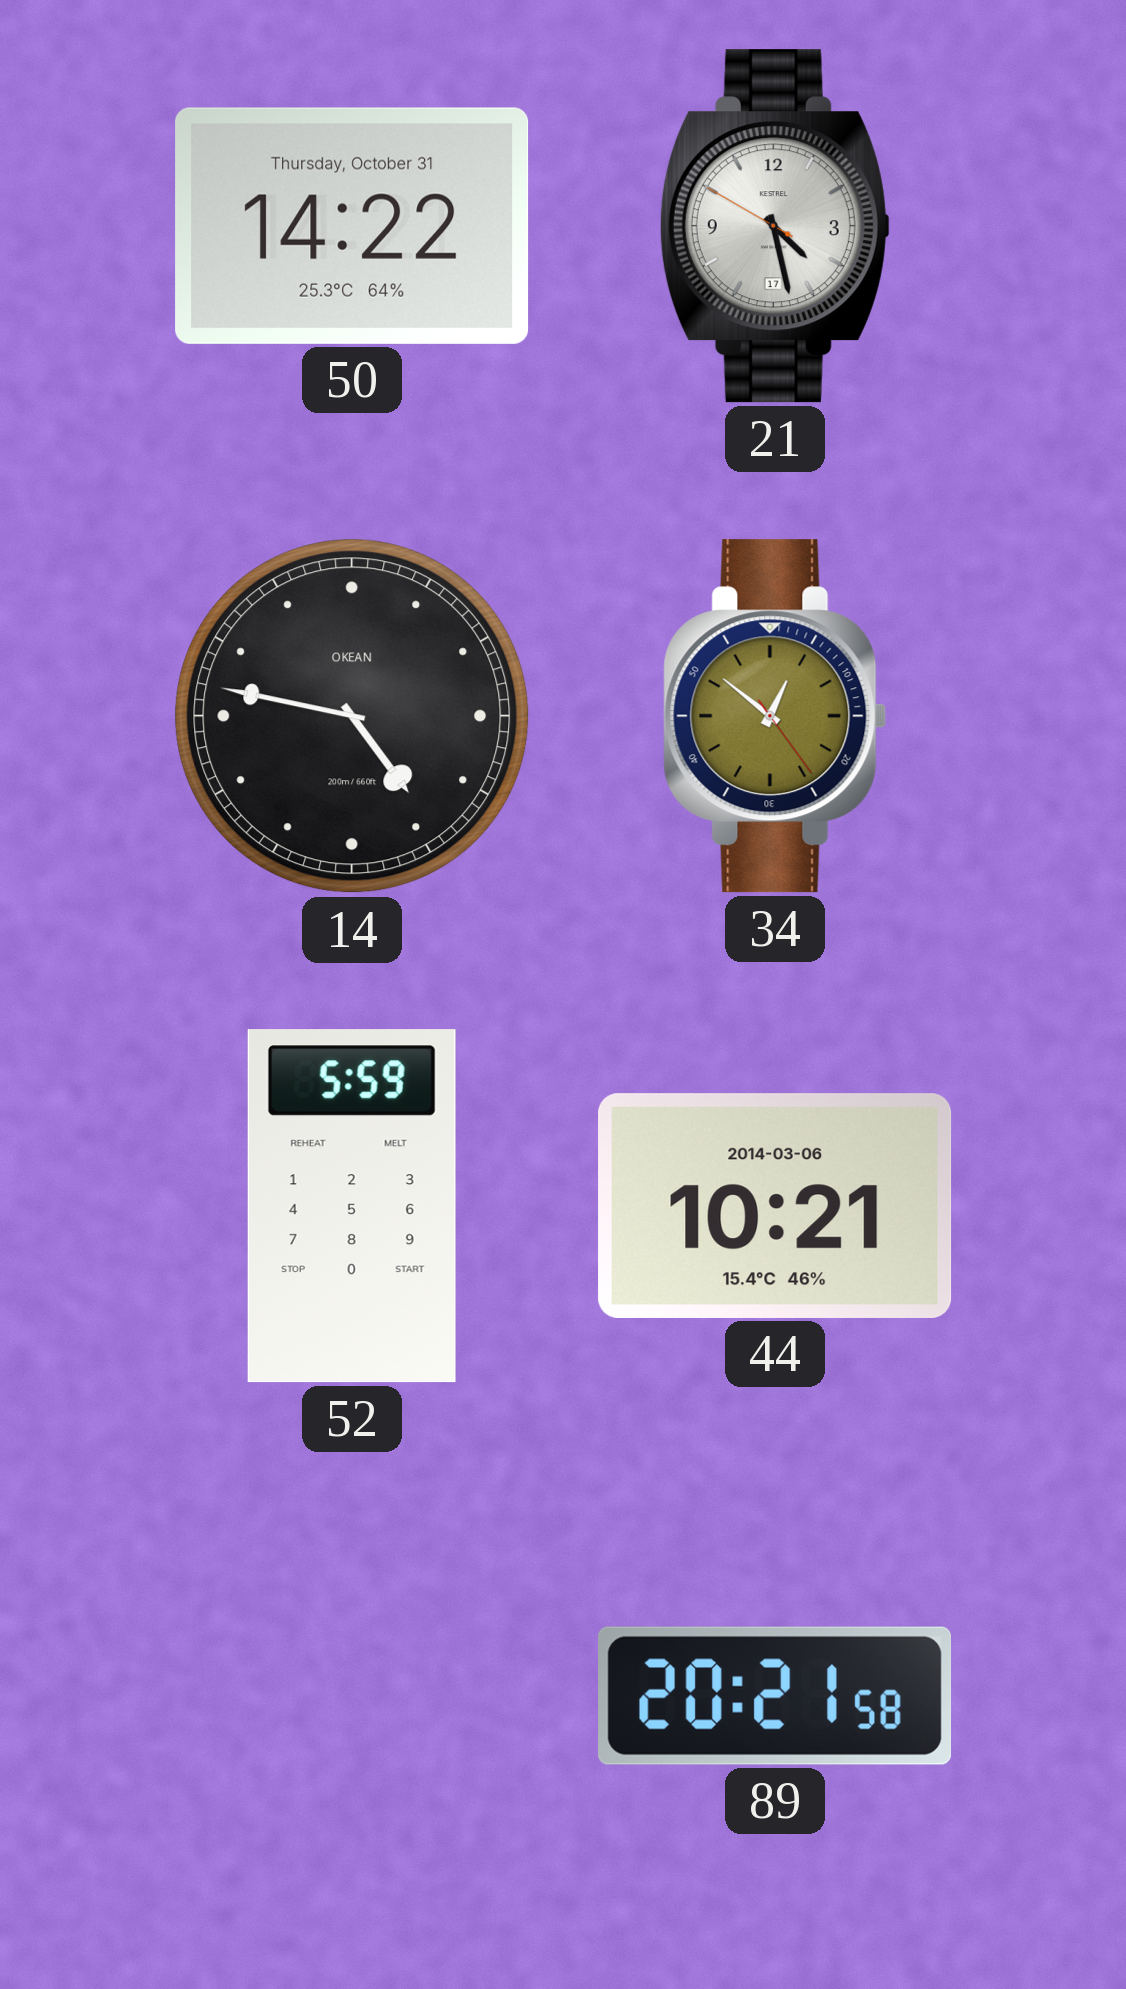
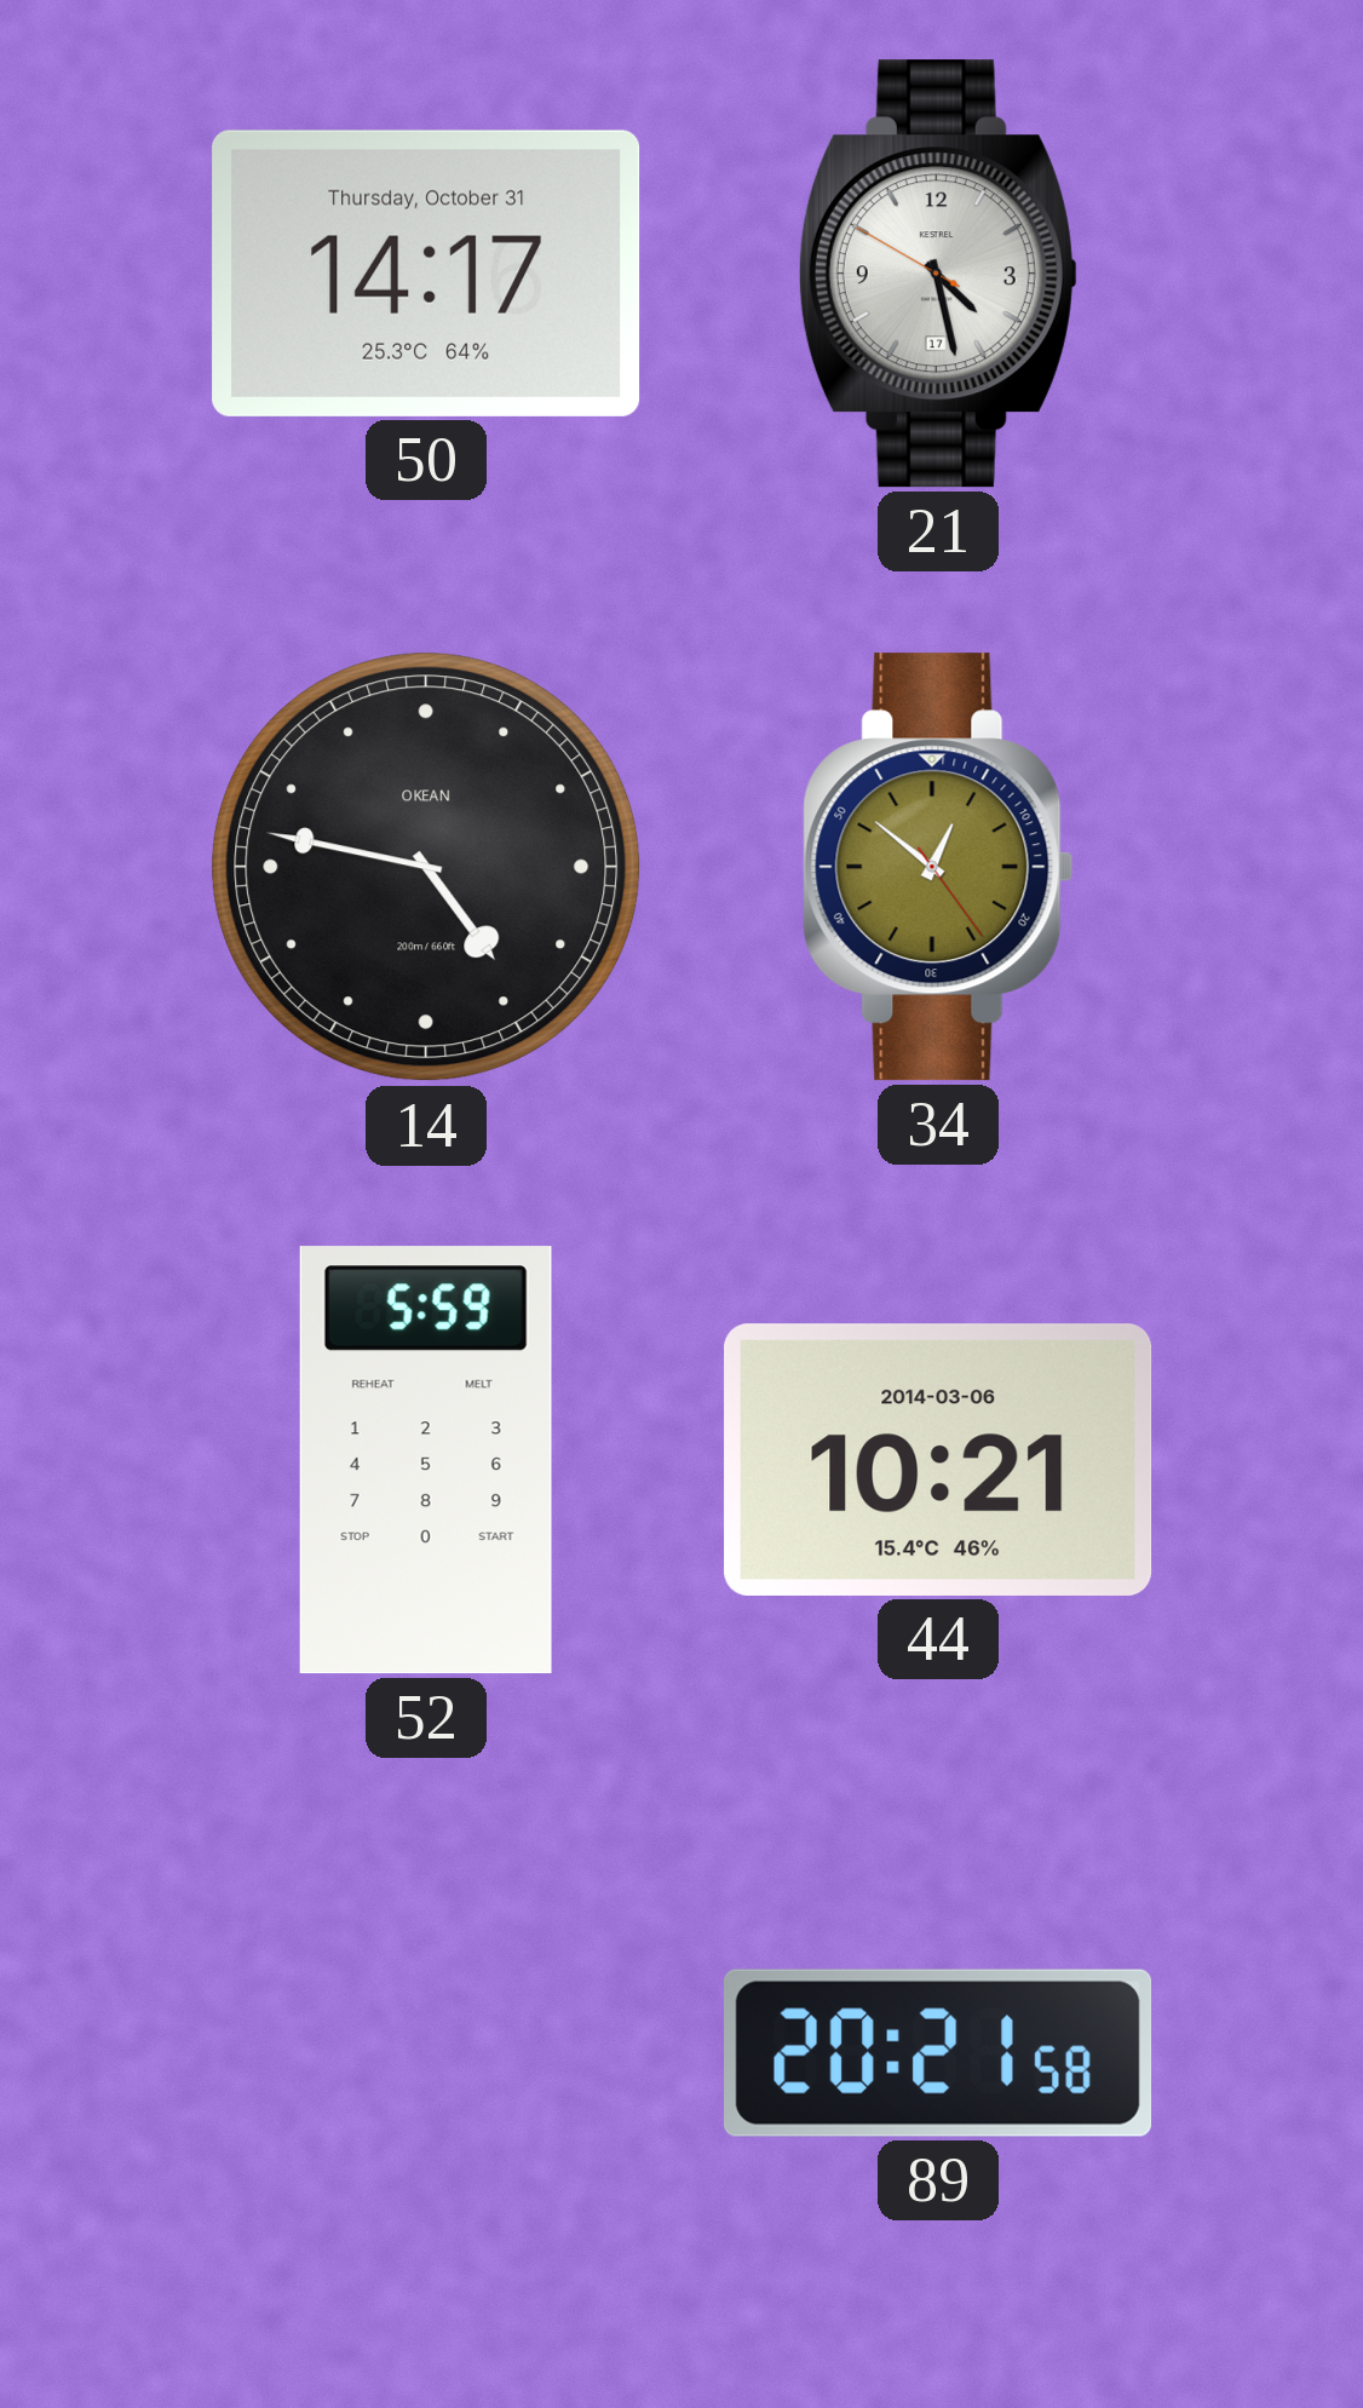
50: 14:22 -> 14:17 (426, 274)
